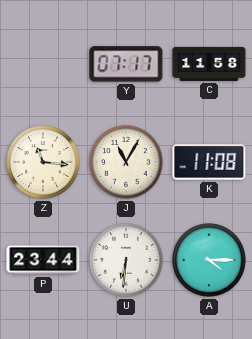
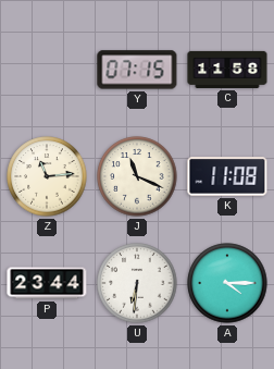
Y: 07:17 -> 07:15 (137, 70)
Z: 11:16 -> 11:14 (47, 176)
J: 11:05 -> 11:19 (137, 176)
